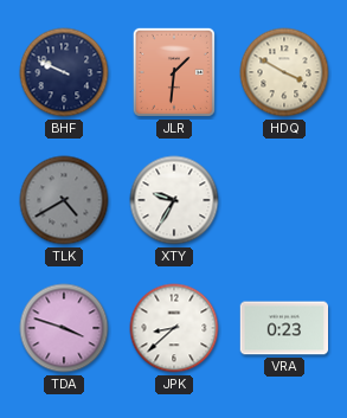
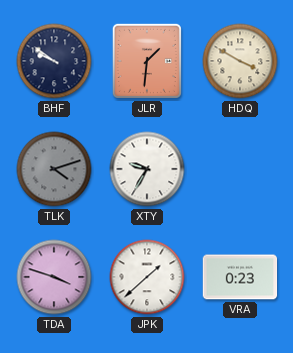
BHF: 9:49 -> 9:51 (54, 61)
TLK: 4:40 -> 4:12 (54, 169)
JPK: 8:38 -> 1:38 (147, 277)
